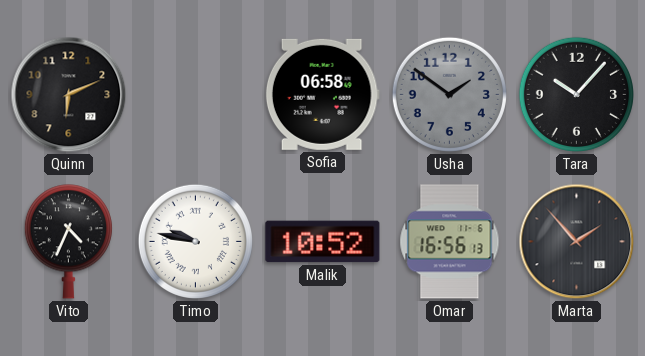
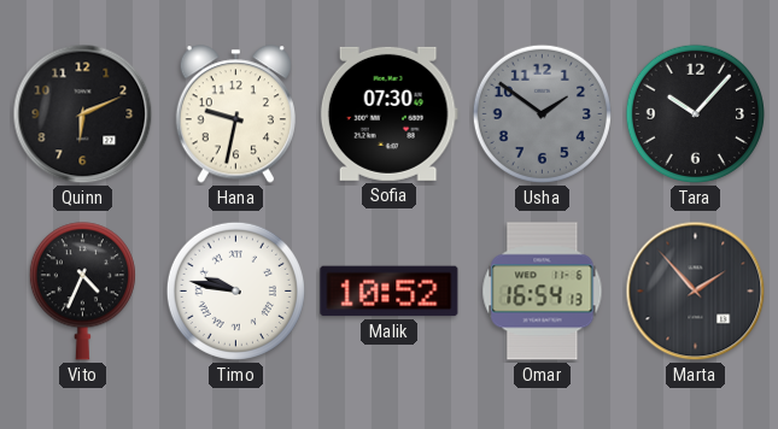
Hana: none -> 9:32 (235, 114)
Sofia: 06:58 -> 07:30 (388, 113)
Omar: 16:56 -> 16:54 (543, 292)
